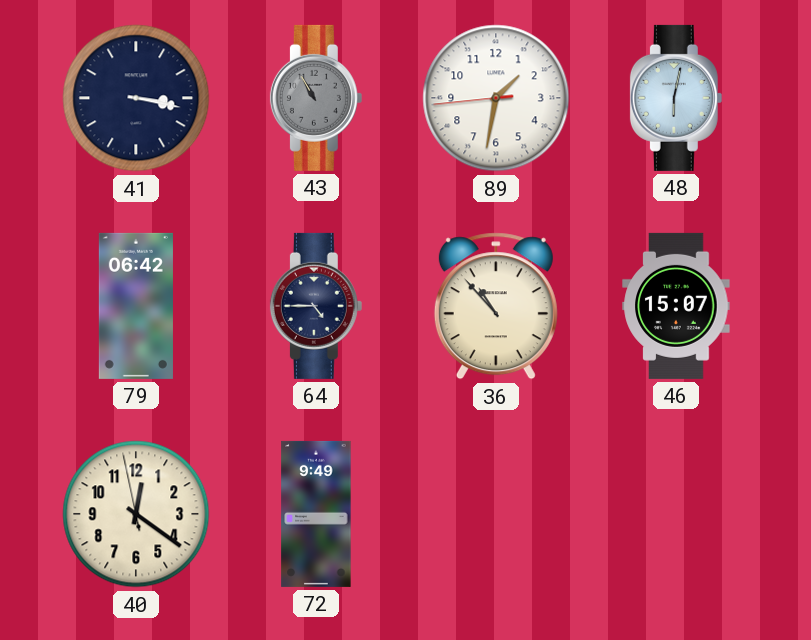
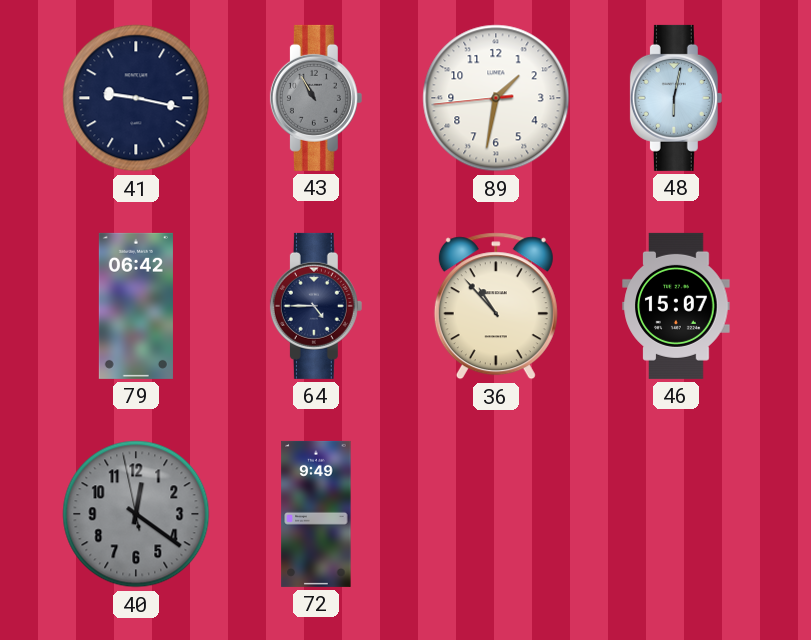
41: 3:17 -> 9:17 (136, 98)
40 dial: cream -> grey (136, 514)
